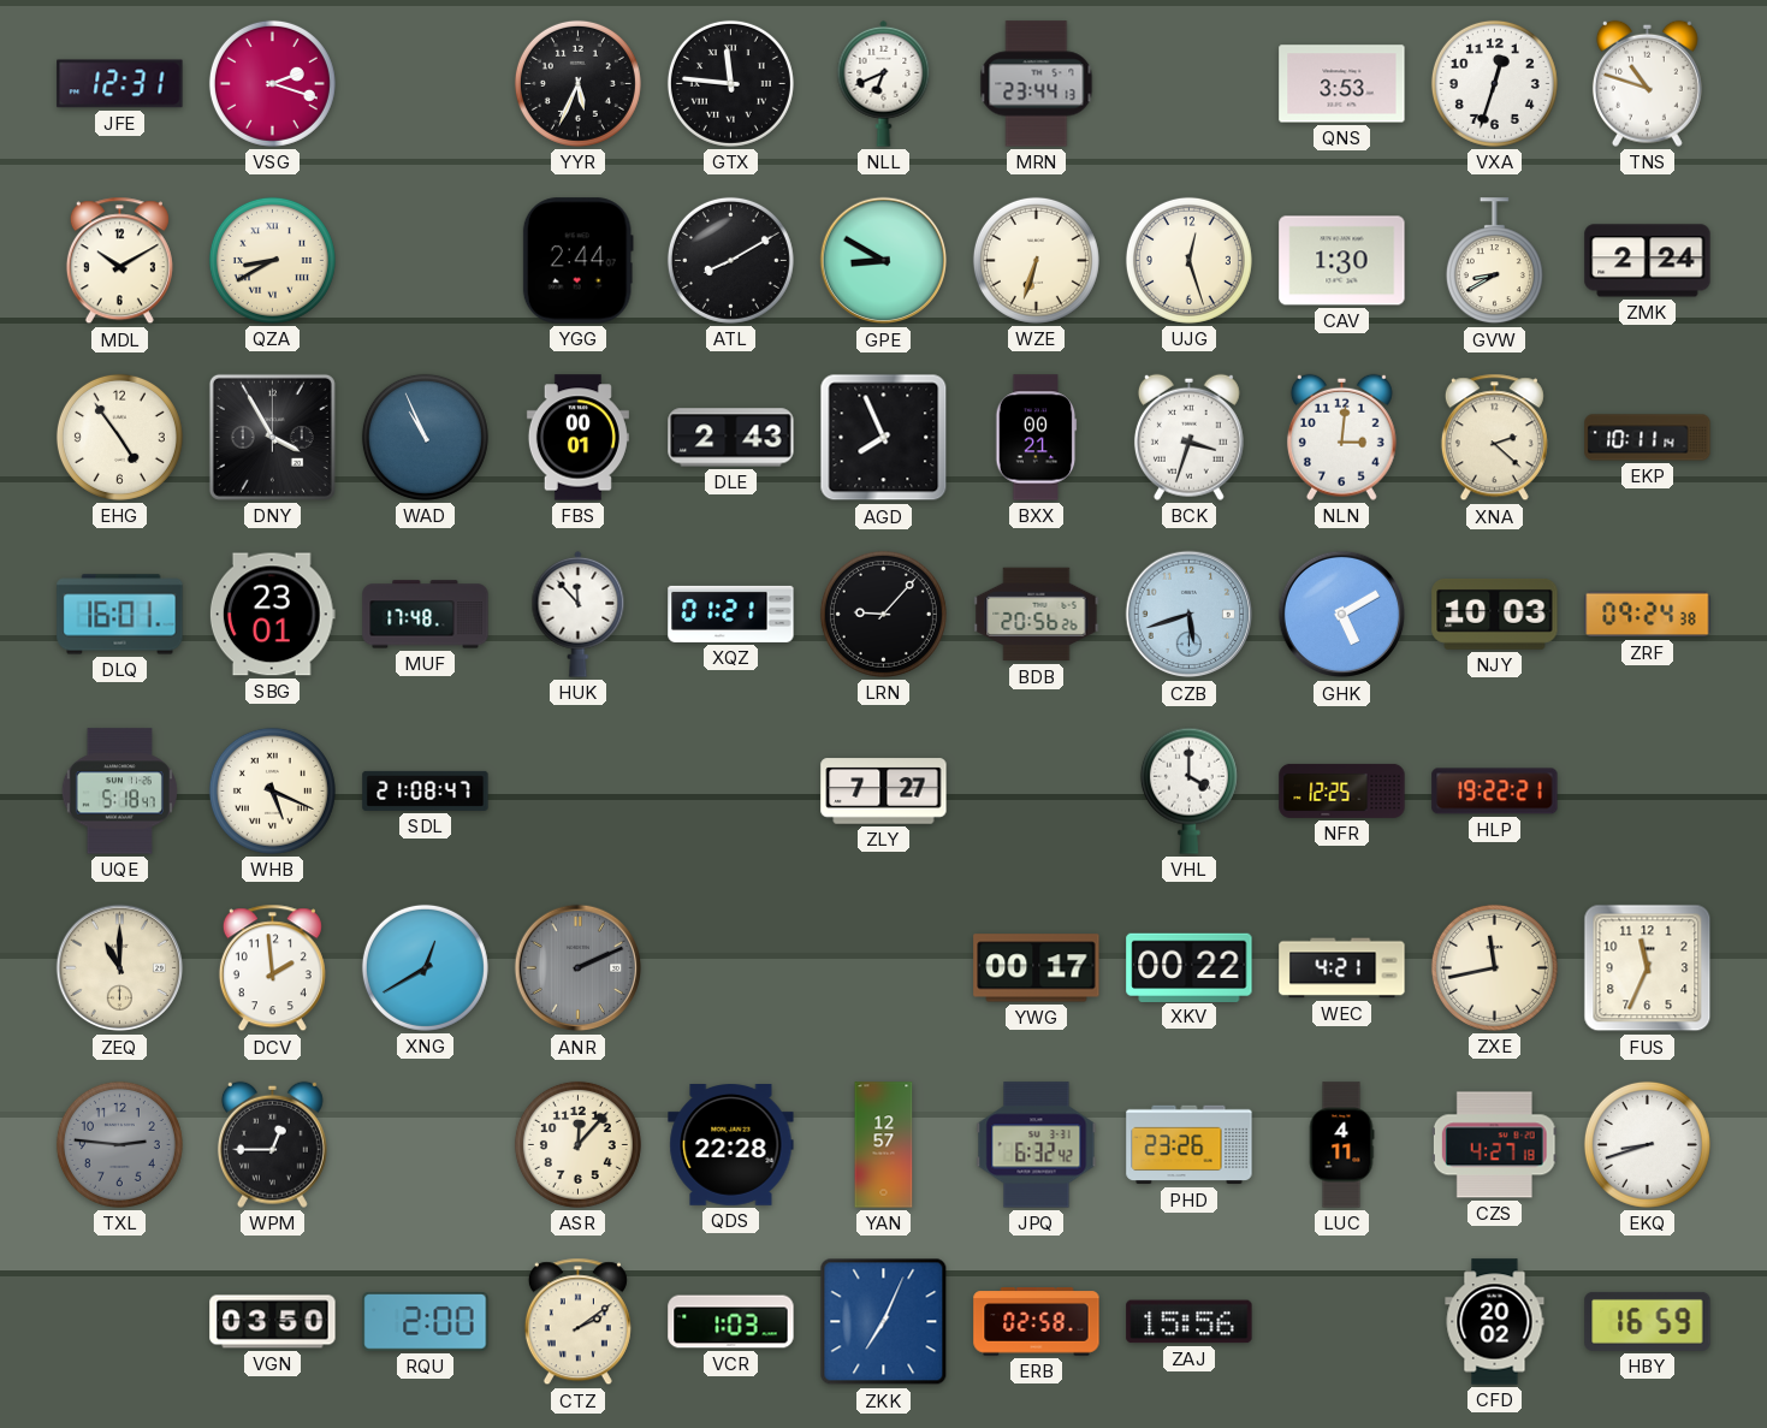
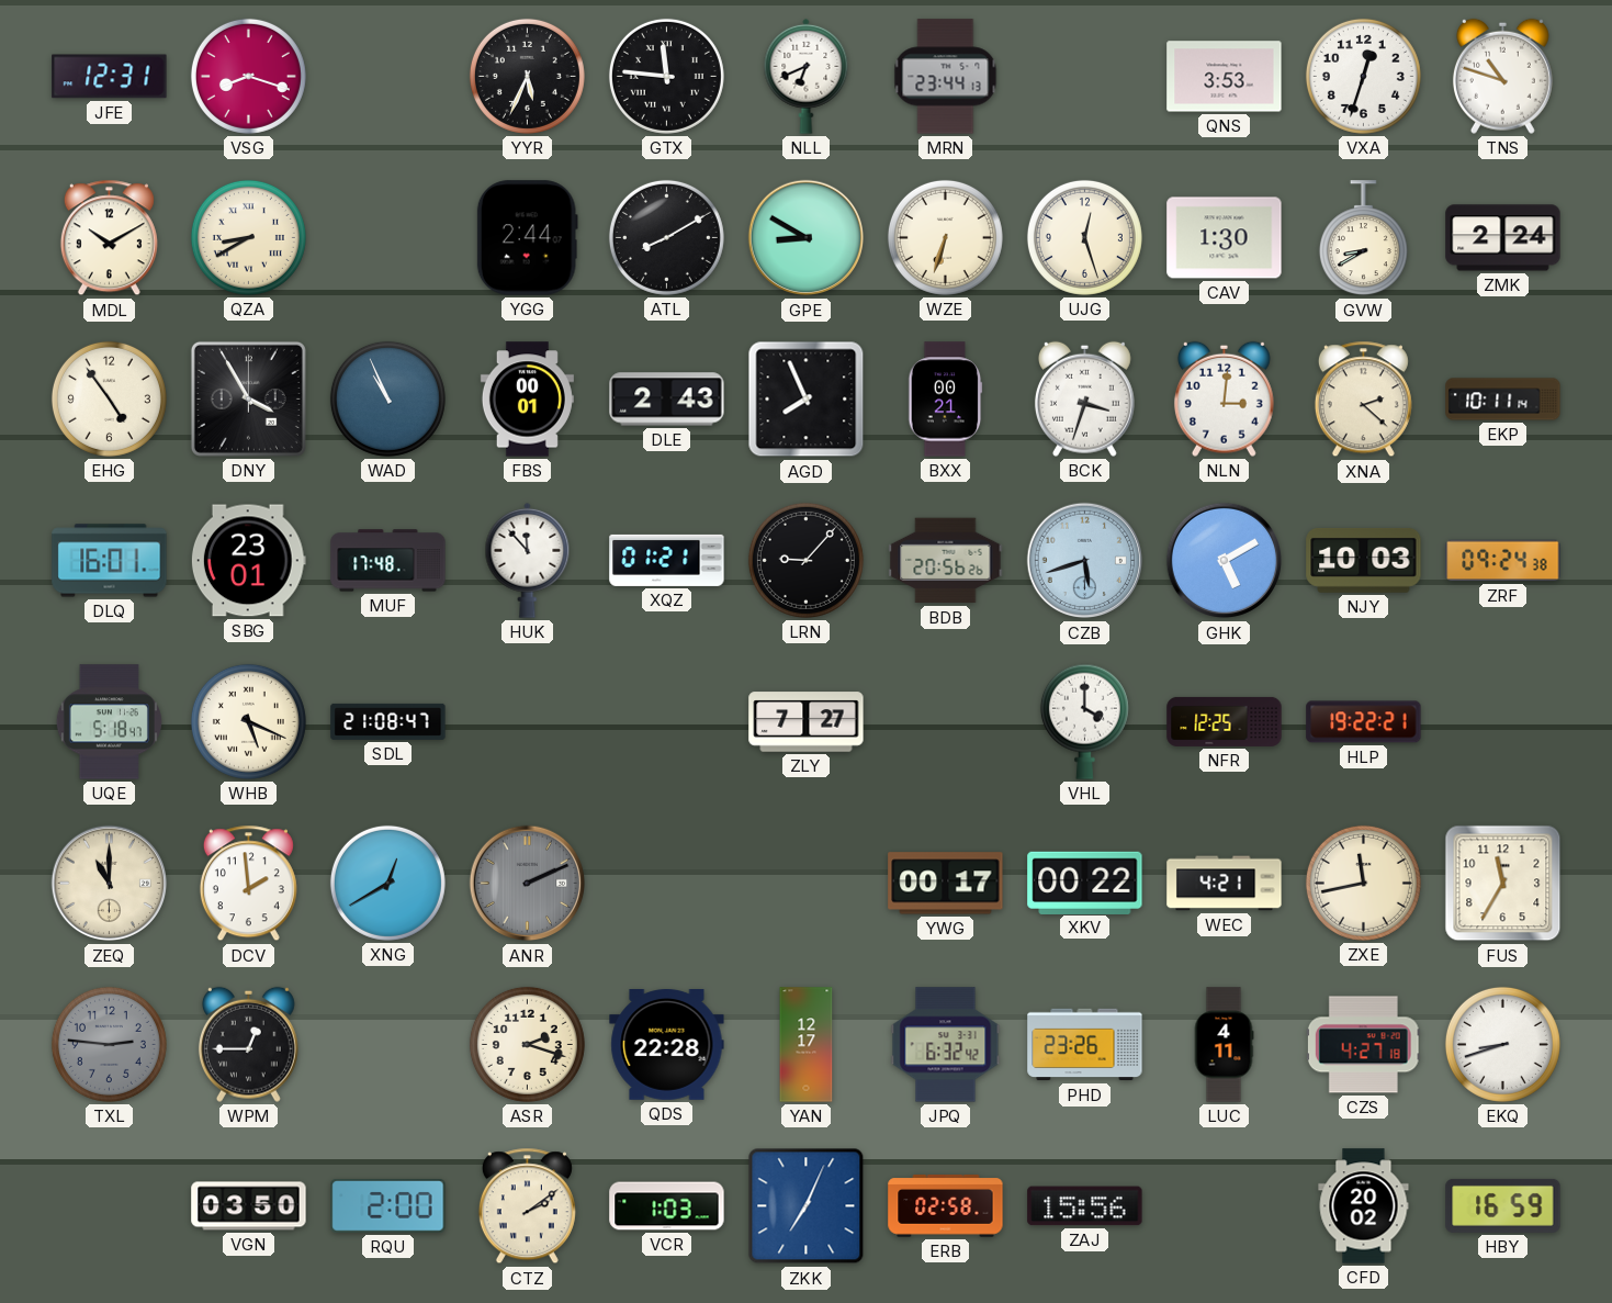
VSG: 2:18 -> 8:18 (248, 76)
FUS: 11:34 -> 11:35 (1503, 884)
ASR: 12:07 -> 2:18 (527, 1044)
YAN: 12:57 -> 12:17 (807, 1045)
